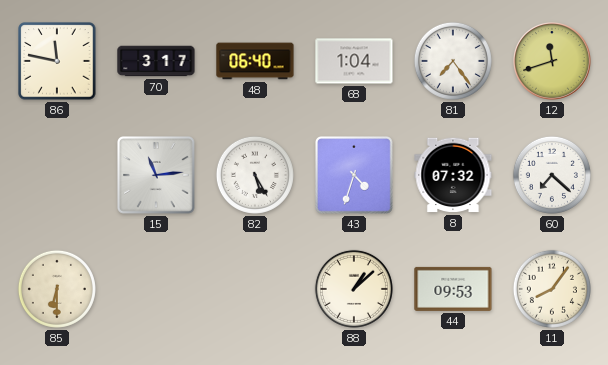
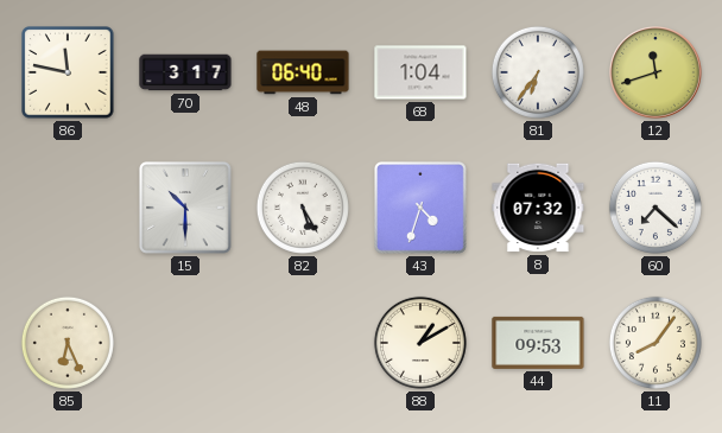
81: 7:24 -> 6:36 (538, 72)
15: 11:14 -> 10:30 (186, 209)
85: 6:30 -> 6:26 (68, 343)
88: 1:08 -> 1:10 (420, 343)
